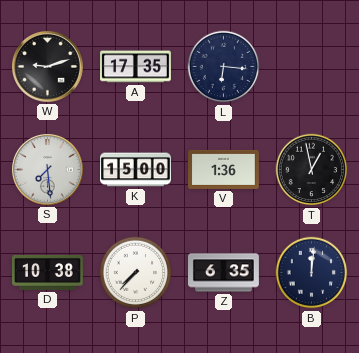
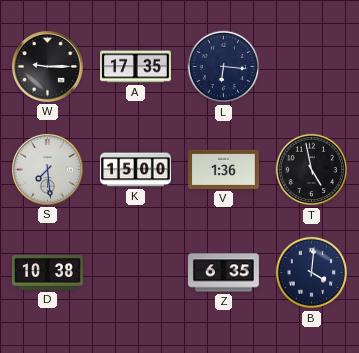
W: 9:12 -> 9:15 (47, 66)
T: 12:58 -> 4:58 (312, 170)
P: 7:37 -> none (136, 273)
B: 12:01 -> 4:01 (312, 273)
